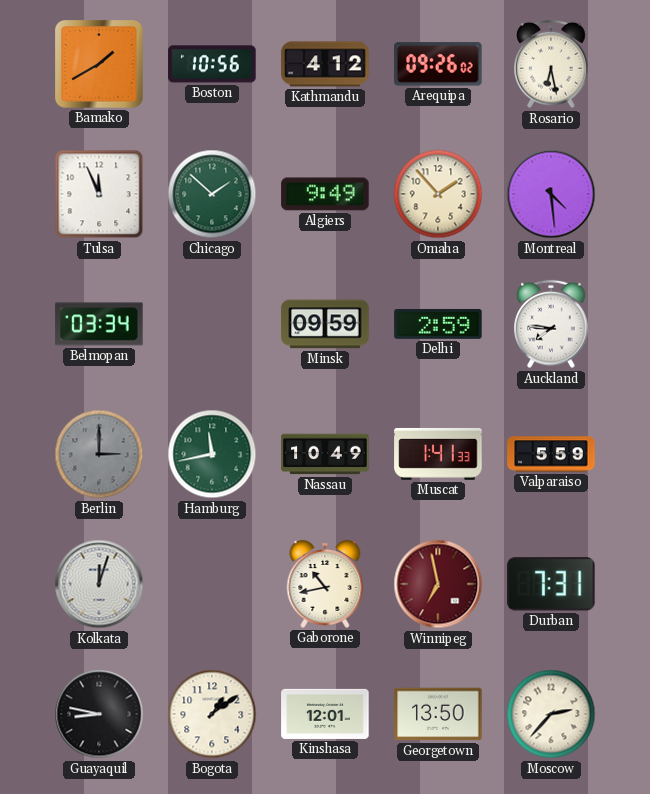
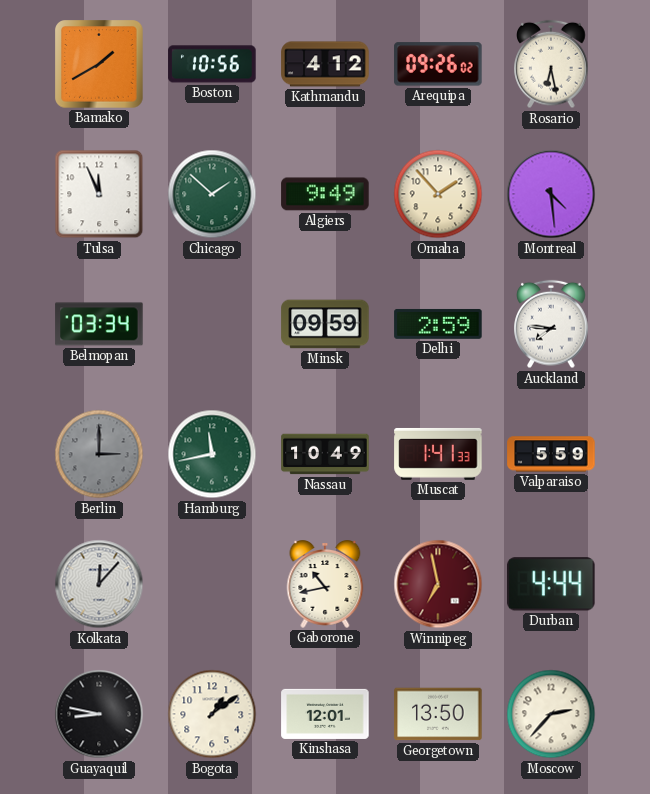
Kolkata: 12:03 -> 12:07 (99, 584)
Durban: 7:31 -> 4:44 (552, 584)
